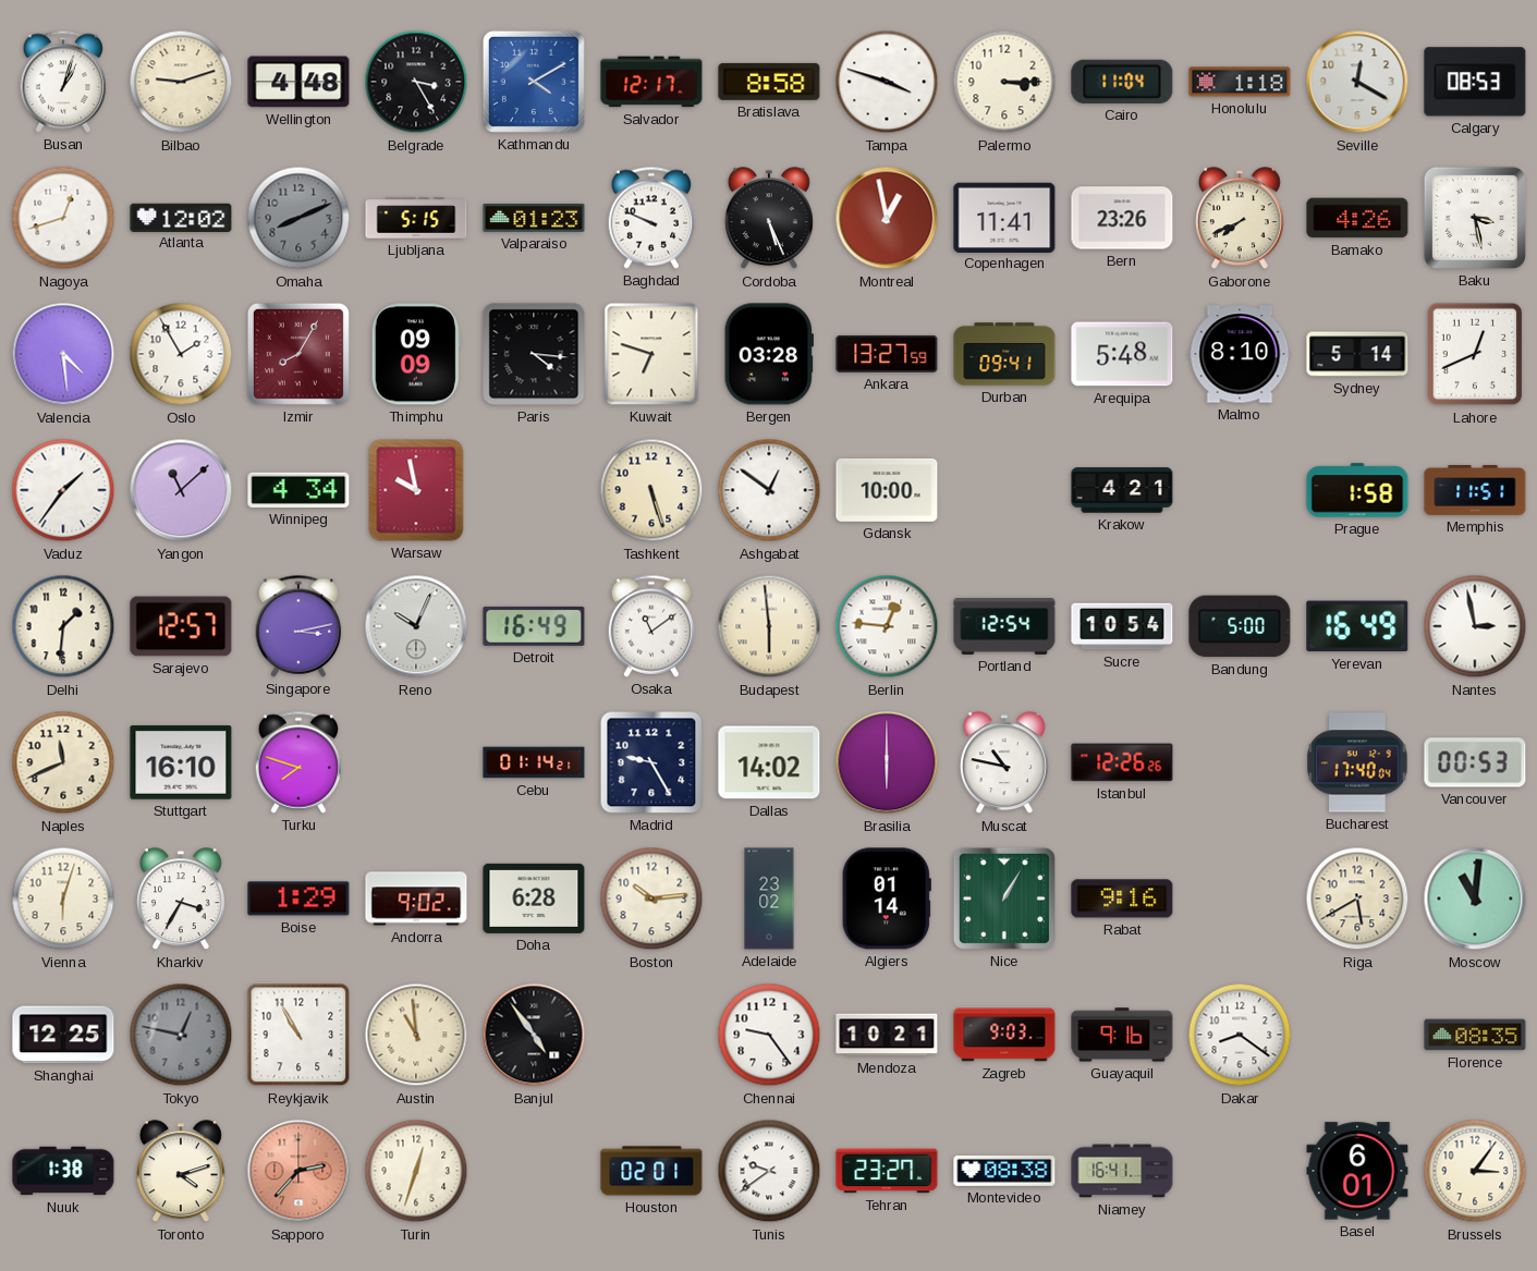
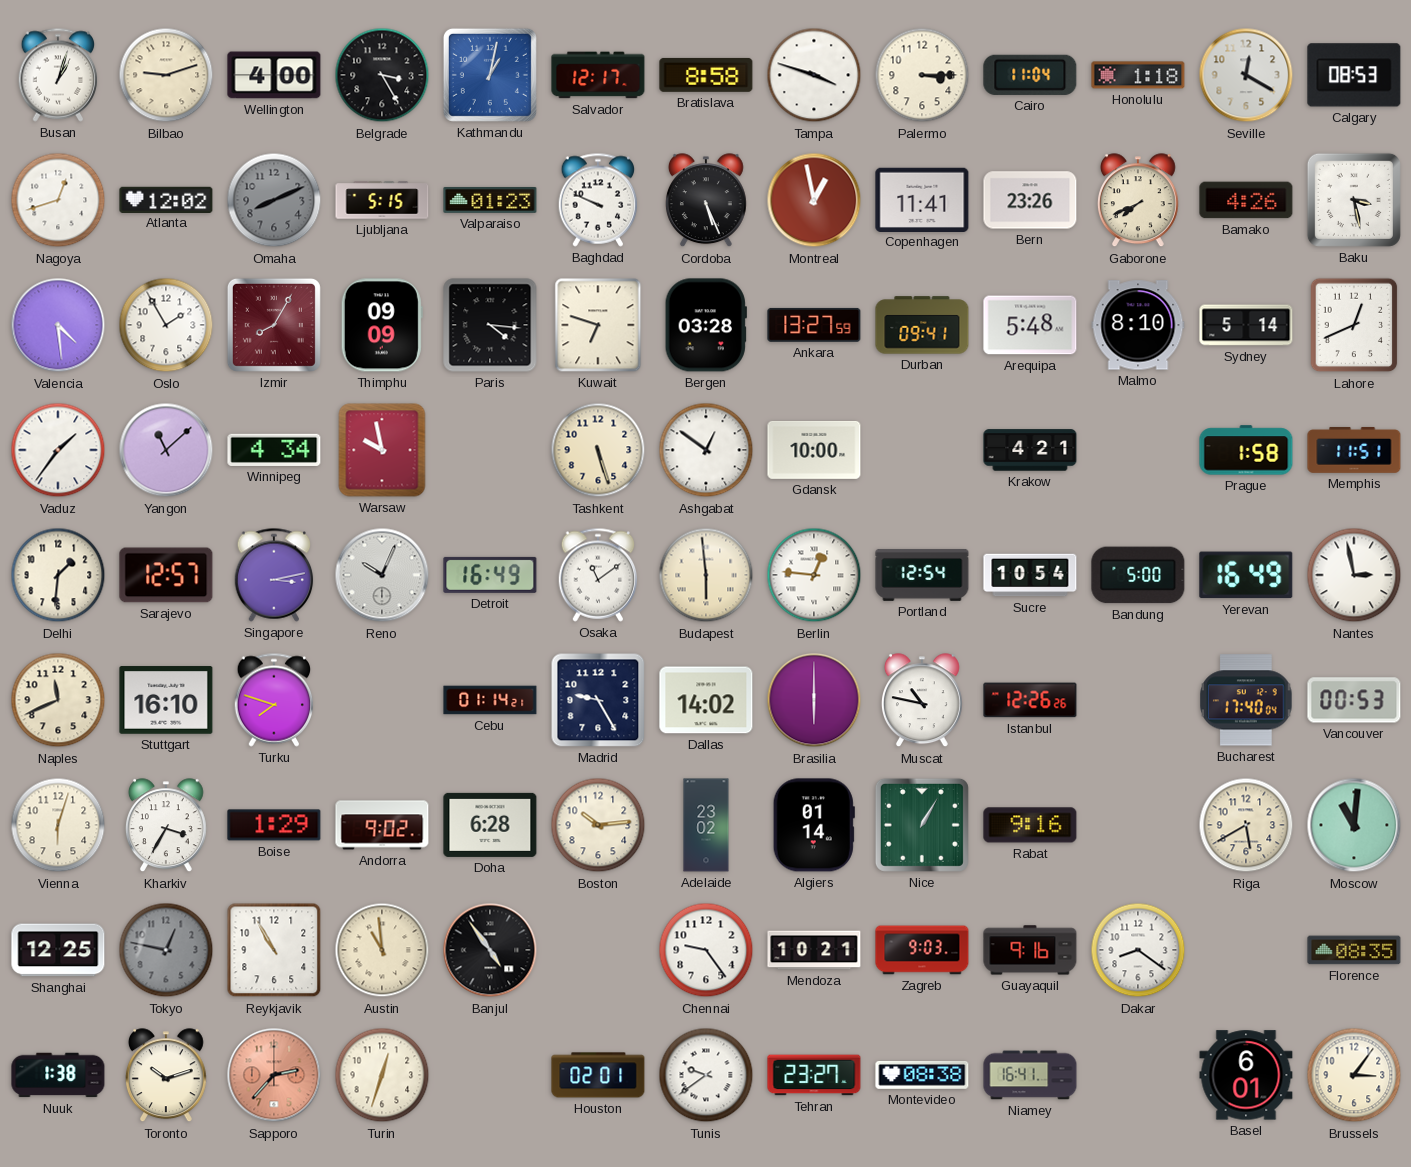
Wellington: 4:48 -> 4:00 (274, 75)
Kathmandu: 4:10 -> 1:02 (490, 75)
Toronto: 4:12 -> 10:12 (166, 1076)
